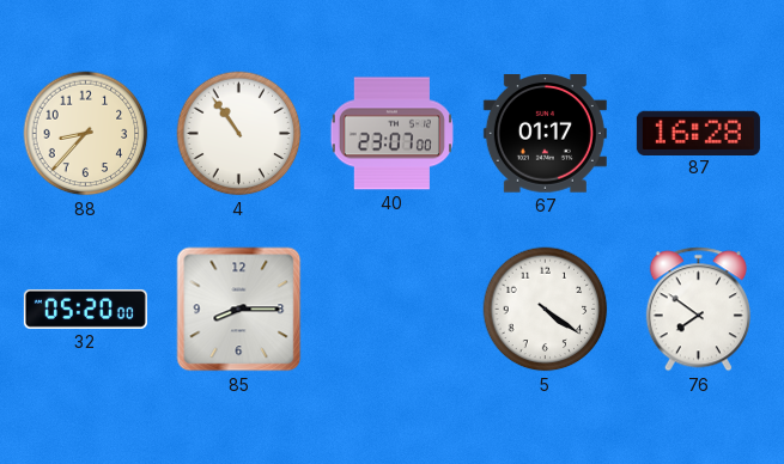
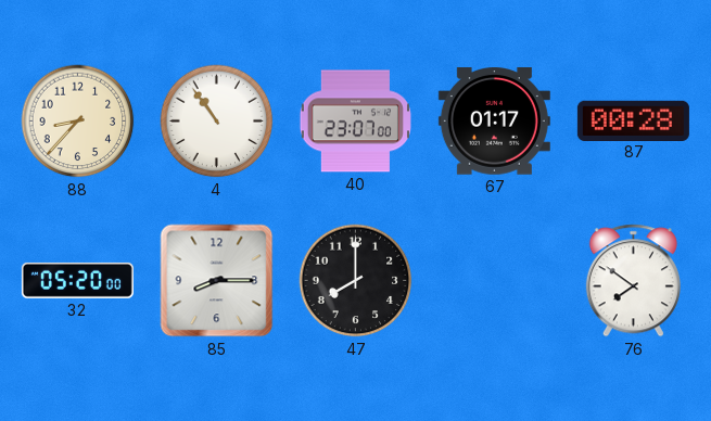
87: 16:28 -> 00:28 (633, 120)
47: none -> 8:00 (356, 281)
5: 4:21 -> none (546, 310)
